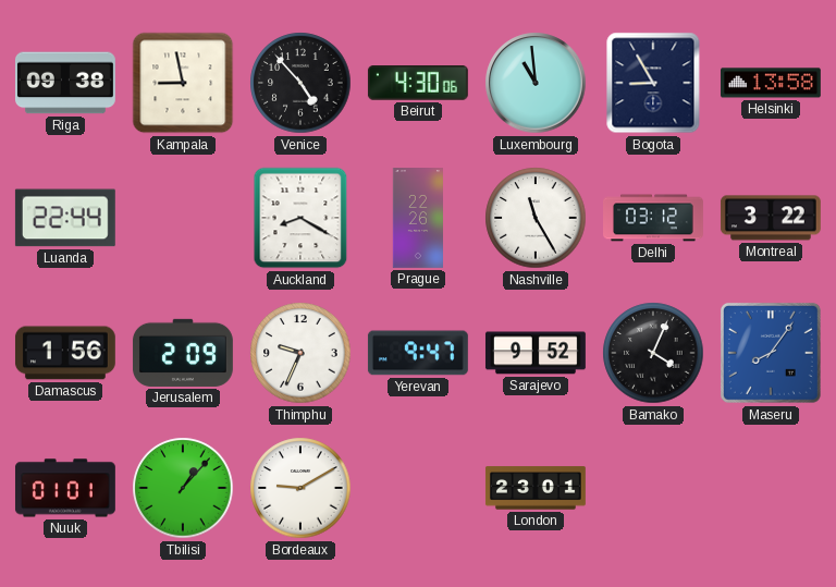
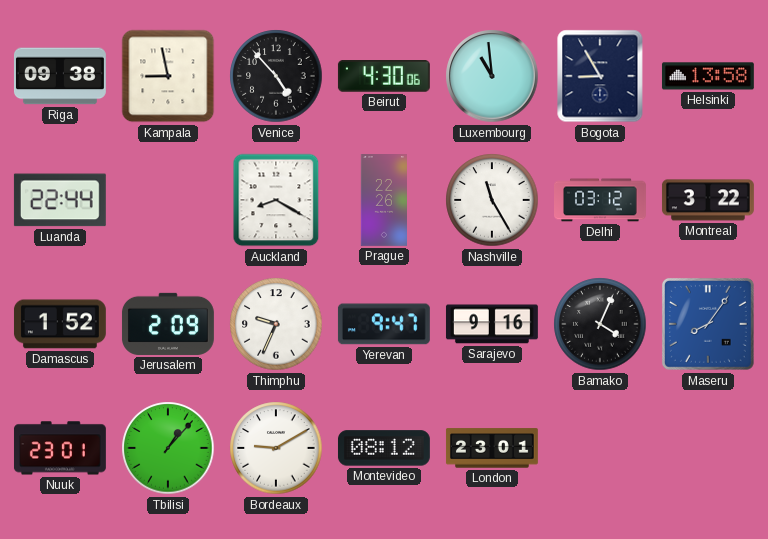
Damascus: 1:56 -> 1:52 (60, 324)
Sarajevo: 9:52 -> 9:16 (492, 324)
Nuuk: 01:01 -> 23:01 (60, 448)
Montevideo: none -> 08:12 (384, 448)
